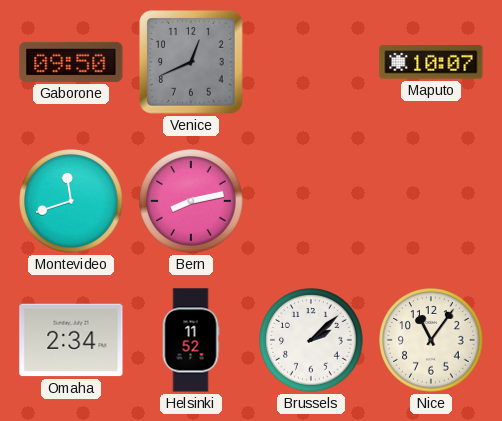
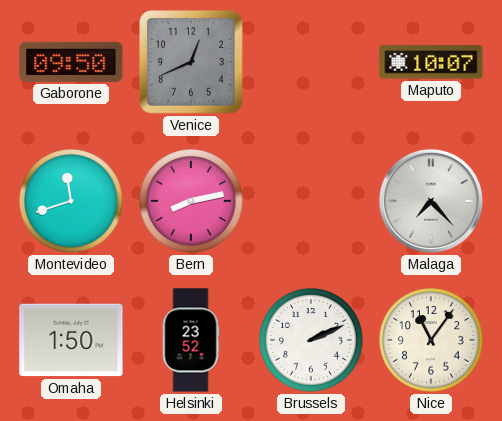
Malaga: none -> 7:23 (431, 201)
Omaha: 2:34 -> 1:50 (71, 340)
Helsinki: 11:52 -> 23:52 (191, 340)
Brussels: 2:08 -> 2:11 (311, 340)
